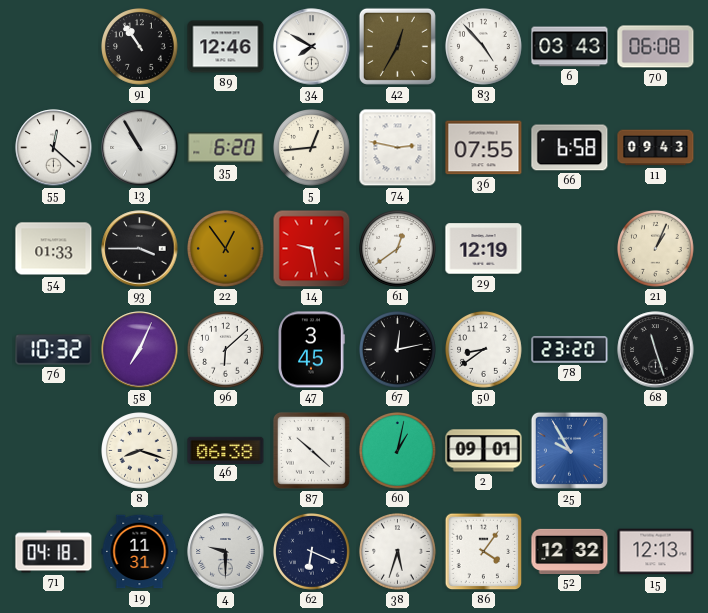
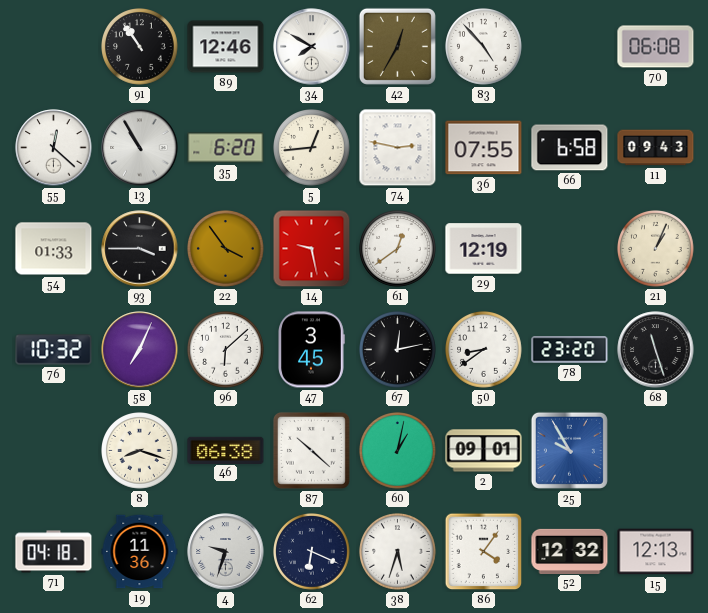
6: 03:43 -> none (570, 47)
22: 12:54 -> 3:54 (226, 249)
19: 11:31 -> 11:36 (140, 552)
4: 9:30 -> 9:33 (226, 552)
